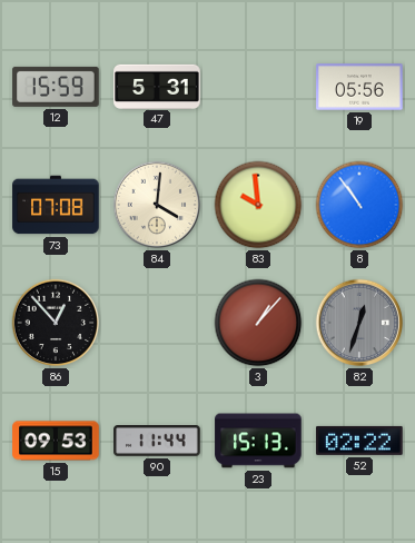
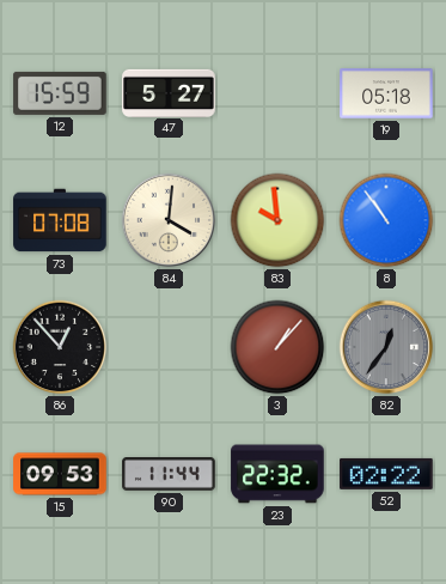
47: 5:31 -> 5:27 (169, 92)
19: 05:56 -> 05:18 (386, 93)
82: 12:33 -> 12:36 (386, 347)
23: 15:13 -> 22:32 (277, 474)
